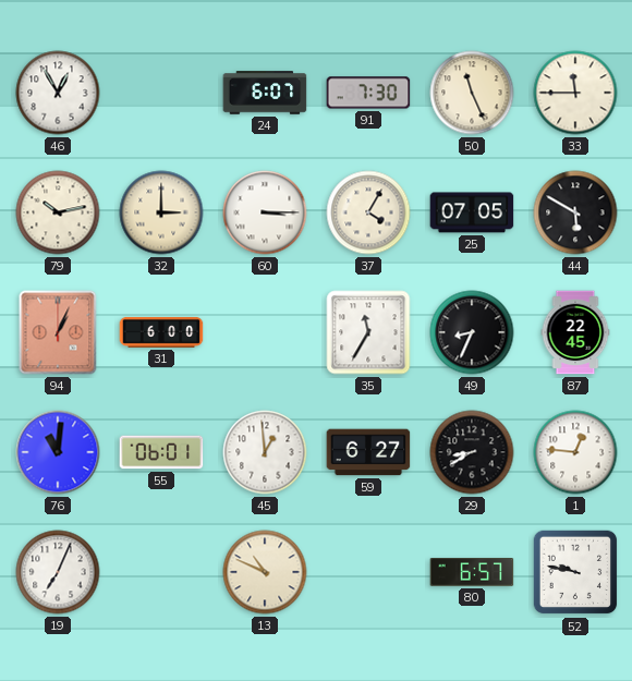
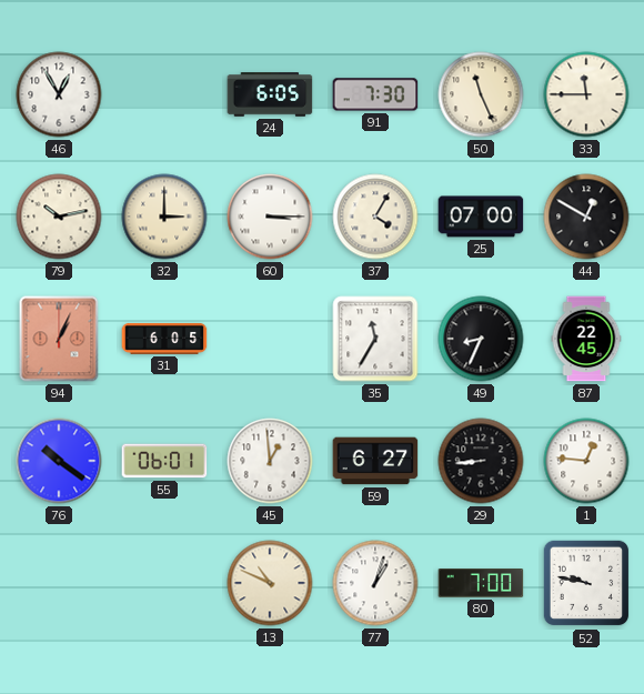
24: 6:07 -> 6:05 (270, 94)
25: 07:05 -> 07:00 (481, 217)
44: 5:50 -> 12:50 (586, 217)
31: 6:00 -> 6:05 (164, 339)
76: 11:01 -> 10:21 (59, 461)
29: 8:40 -> 8:44 (481, 461)
19: 7:04 -> none (58, 572)
77: none -> 1:03 (375, 583)
80: 6:57 -> 7:00 (481, 584)
